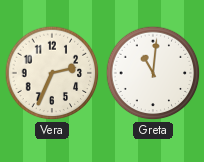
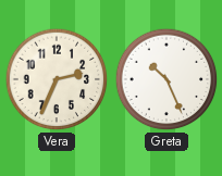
Greta: 11:01 -> 10:26 (166, 79)
